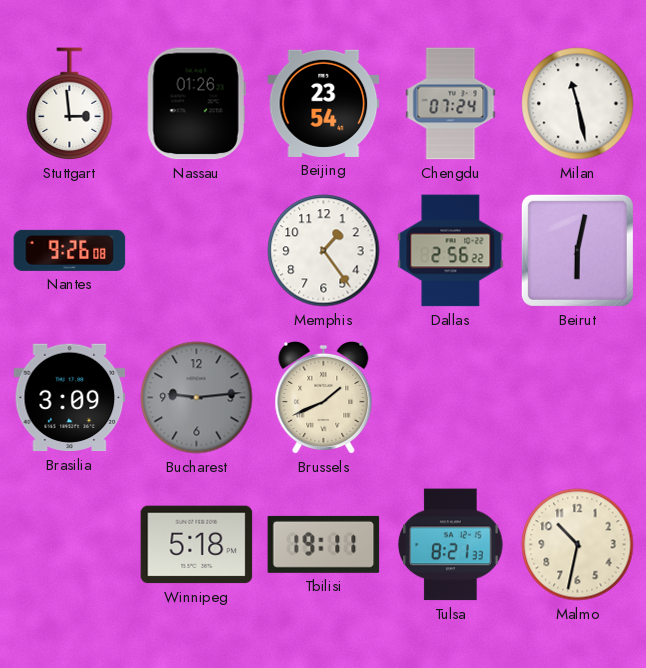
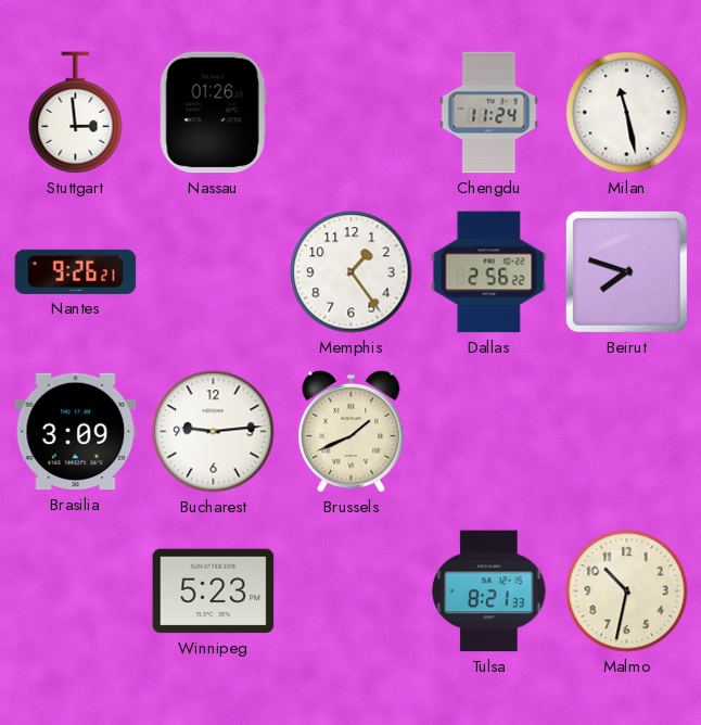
Beijing: 23:54 -> none (324, 103)
Chengdu: 07:24 -> 11:24 (489, 113)
Nantes: 9:26:08 -> 9:26:21 (76, 271)
Beirut: 6:02 -> 7:48 (626, 271)
Bucharest dial: grey -> white (214, 432)
Winnipeg: 5:18 -> 5:23 (214, 592)
Tbilisi: 19:11 -> none (324, 544)
